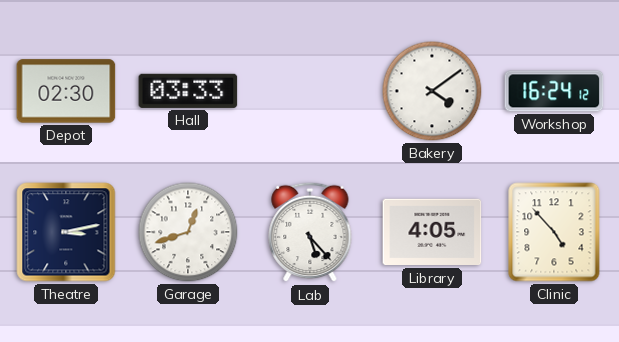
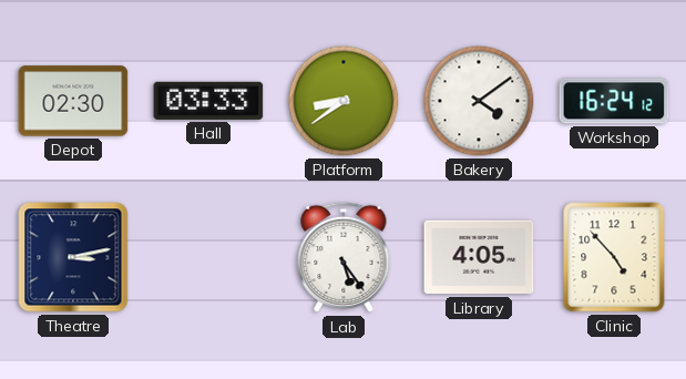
Platform: none -> 8:39 (344, 101)
Garage: 12:42 -> none (188, 232)
Lab: 5:23 -> 5:24 (344, 257)
